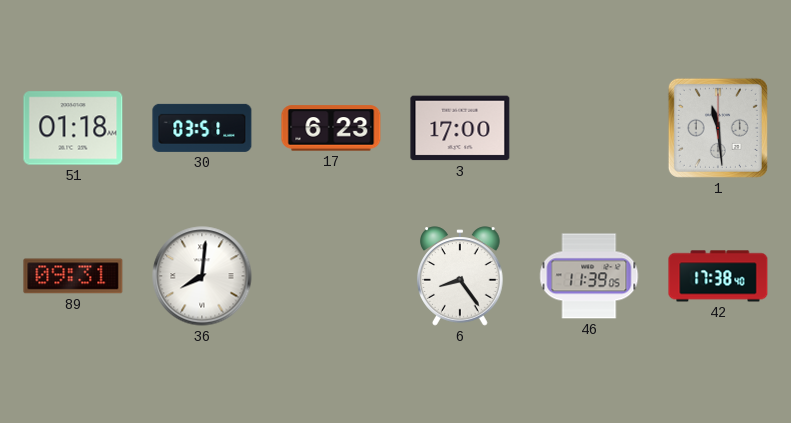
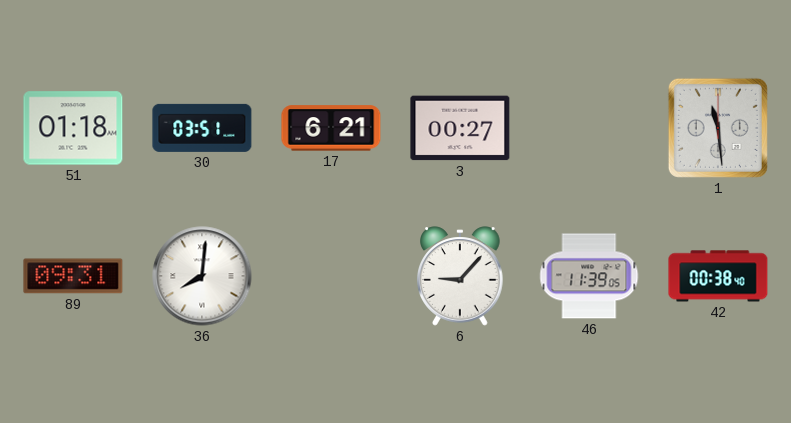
17: 6:23 -> 6:21 (331, 128)
3: 17:00 -> 00:27 (460, 128)
6: 8:24 -> 9:07 (460, 276)
42: 17:38 -> 00:38 (718, 276)
